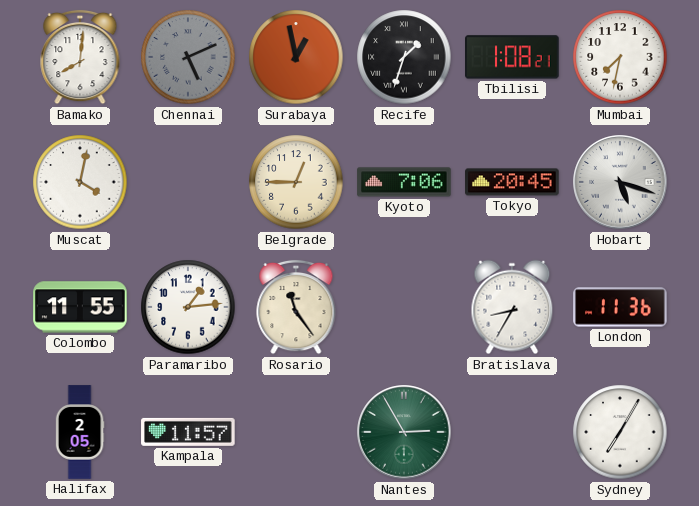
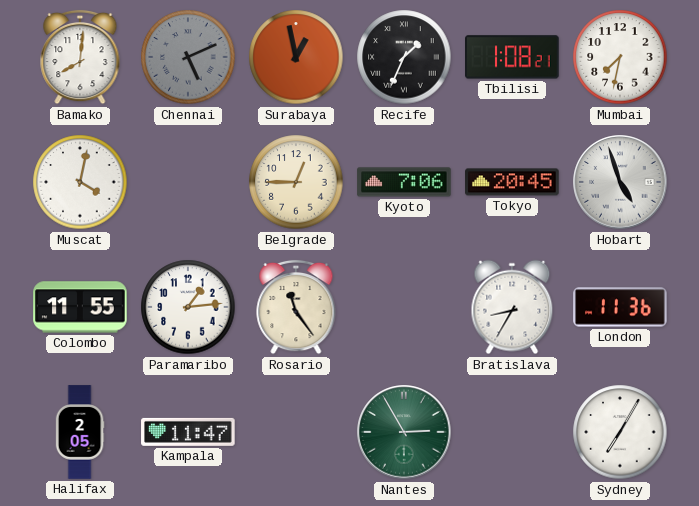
Recife: 1:33 -> 1:34 (404, 57)
Hobart: 5:18 -> 4:57 (620, 182)
Kampala: 11:57 -> 11:47 (188, 432)
